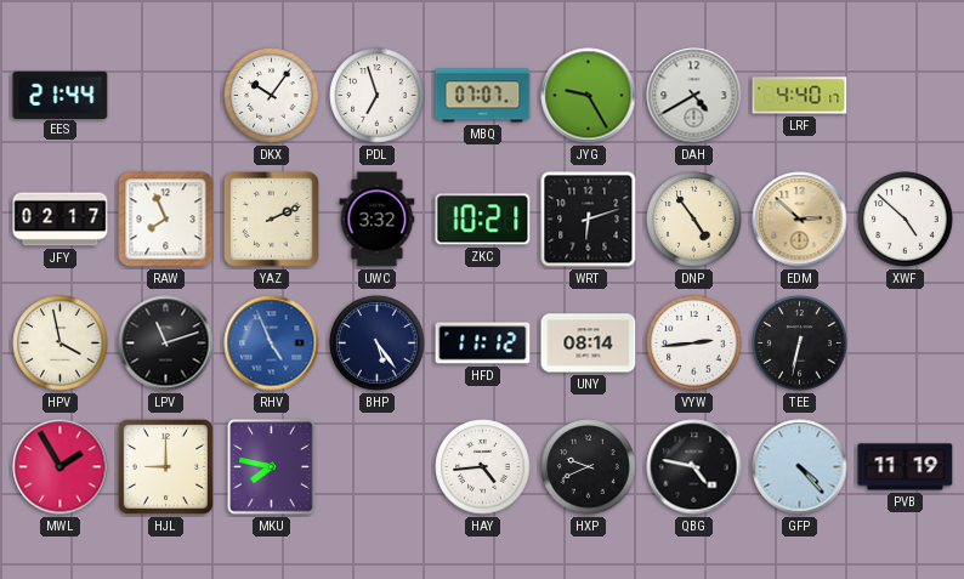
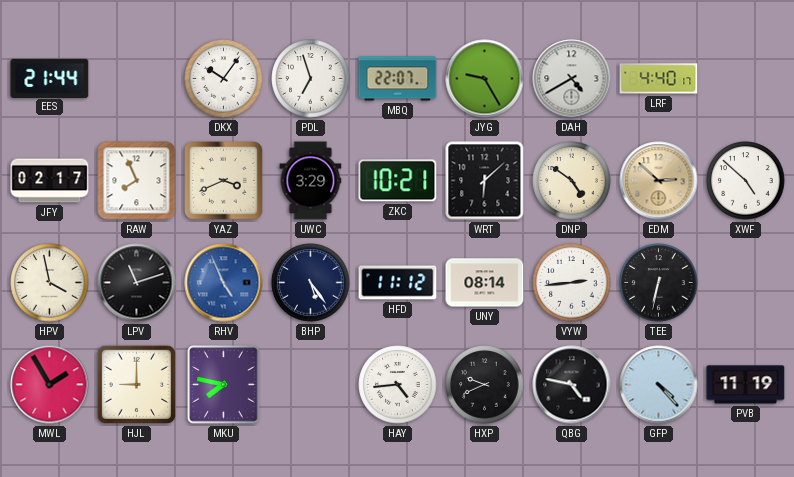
MBQ: 07:07 -> 22:07 (398, 79)
YAZ: 2:11 -> 3:41 (224, 181)
UWC: 3:32 -> 3:29 (311, 181)
WRT: 6:12 -> 6:08 (485, 181)
DNP: 4:54 -> 4:51 (572, 181)
